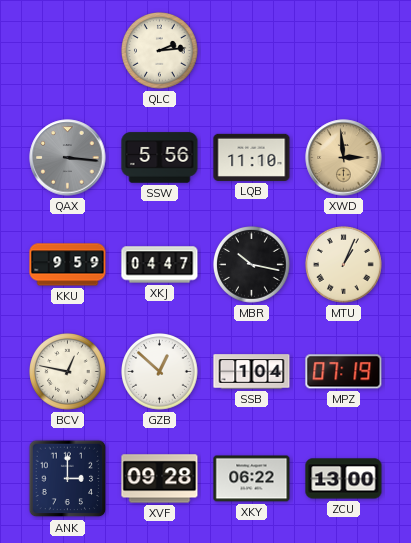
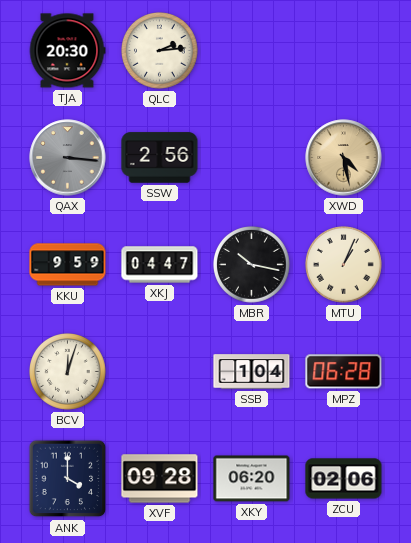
TJA: none -> 20:30 (67, 51)
SSW: 5:56 -> 2:56 (160, 158)
LQB: 11:10 -> none (252, 157)
XWD: 2:59 -> 4:28 (344, 158)
BCV: 12:47 -> 12:03 (68, 372)
GZB: 12:52 -> none (160, 372)
MPZ: 07:19 -> 06:28 (344, 372)
ANK: 3:00 -> 4:00 (68, 479)
XKY: 06:22 -> 06:20 (252, 479)
ZCU: 13:00 -> 02:06 (344, 479)
